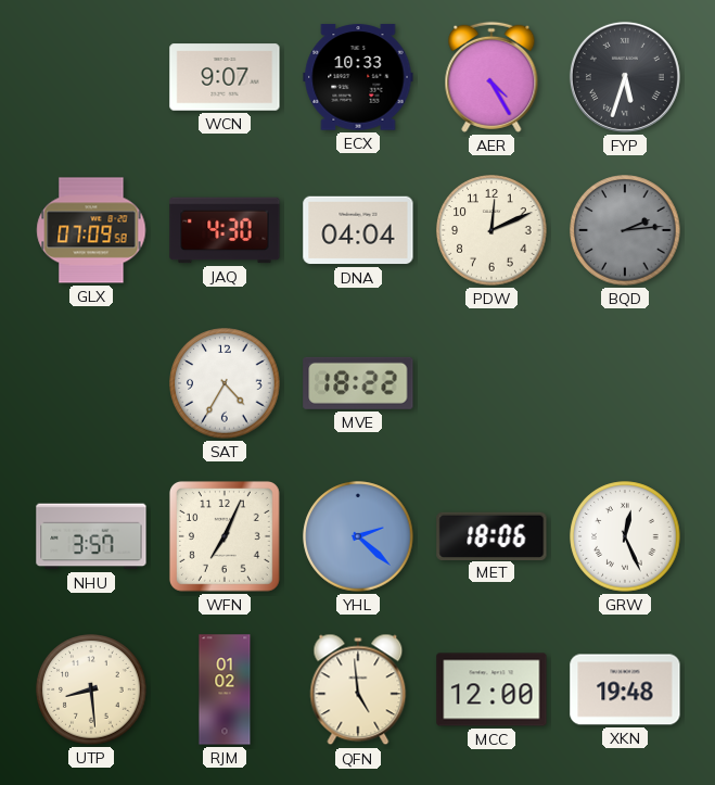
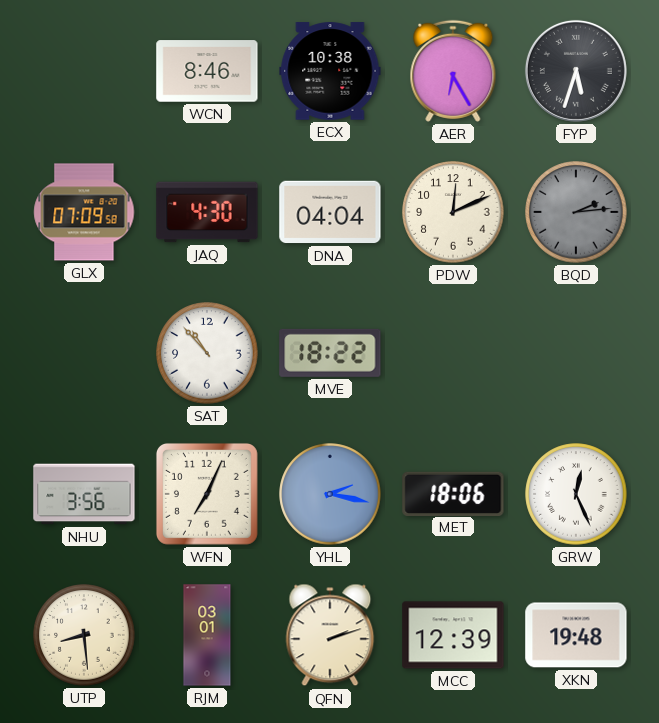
WCN: 9:07 -> 8:46 (207, 71)
ECX: 10:33 -> 10:38 (330, 71)
AER: 4:25 -> 6:25 (453, 71)
SAT: 4:35 -> 10:53 (207, 353)
NHU: 3:57 -> 3:56 (84, 494)
YHL: 2:22 -> 2:17 (330, 494)
RJM: 01:02 -> 03:01 (207, 635)
QFN: 4:59 -> 2:12 (330, 635)
MCC: 12:00 -> 12:39 (453, 635)
